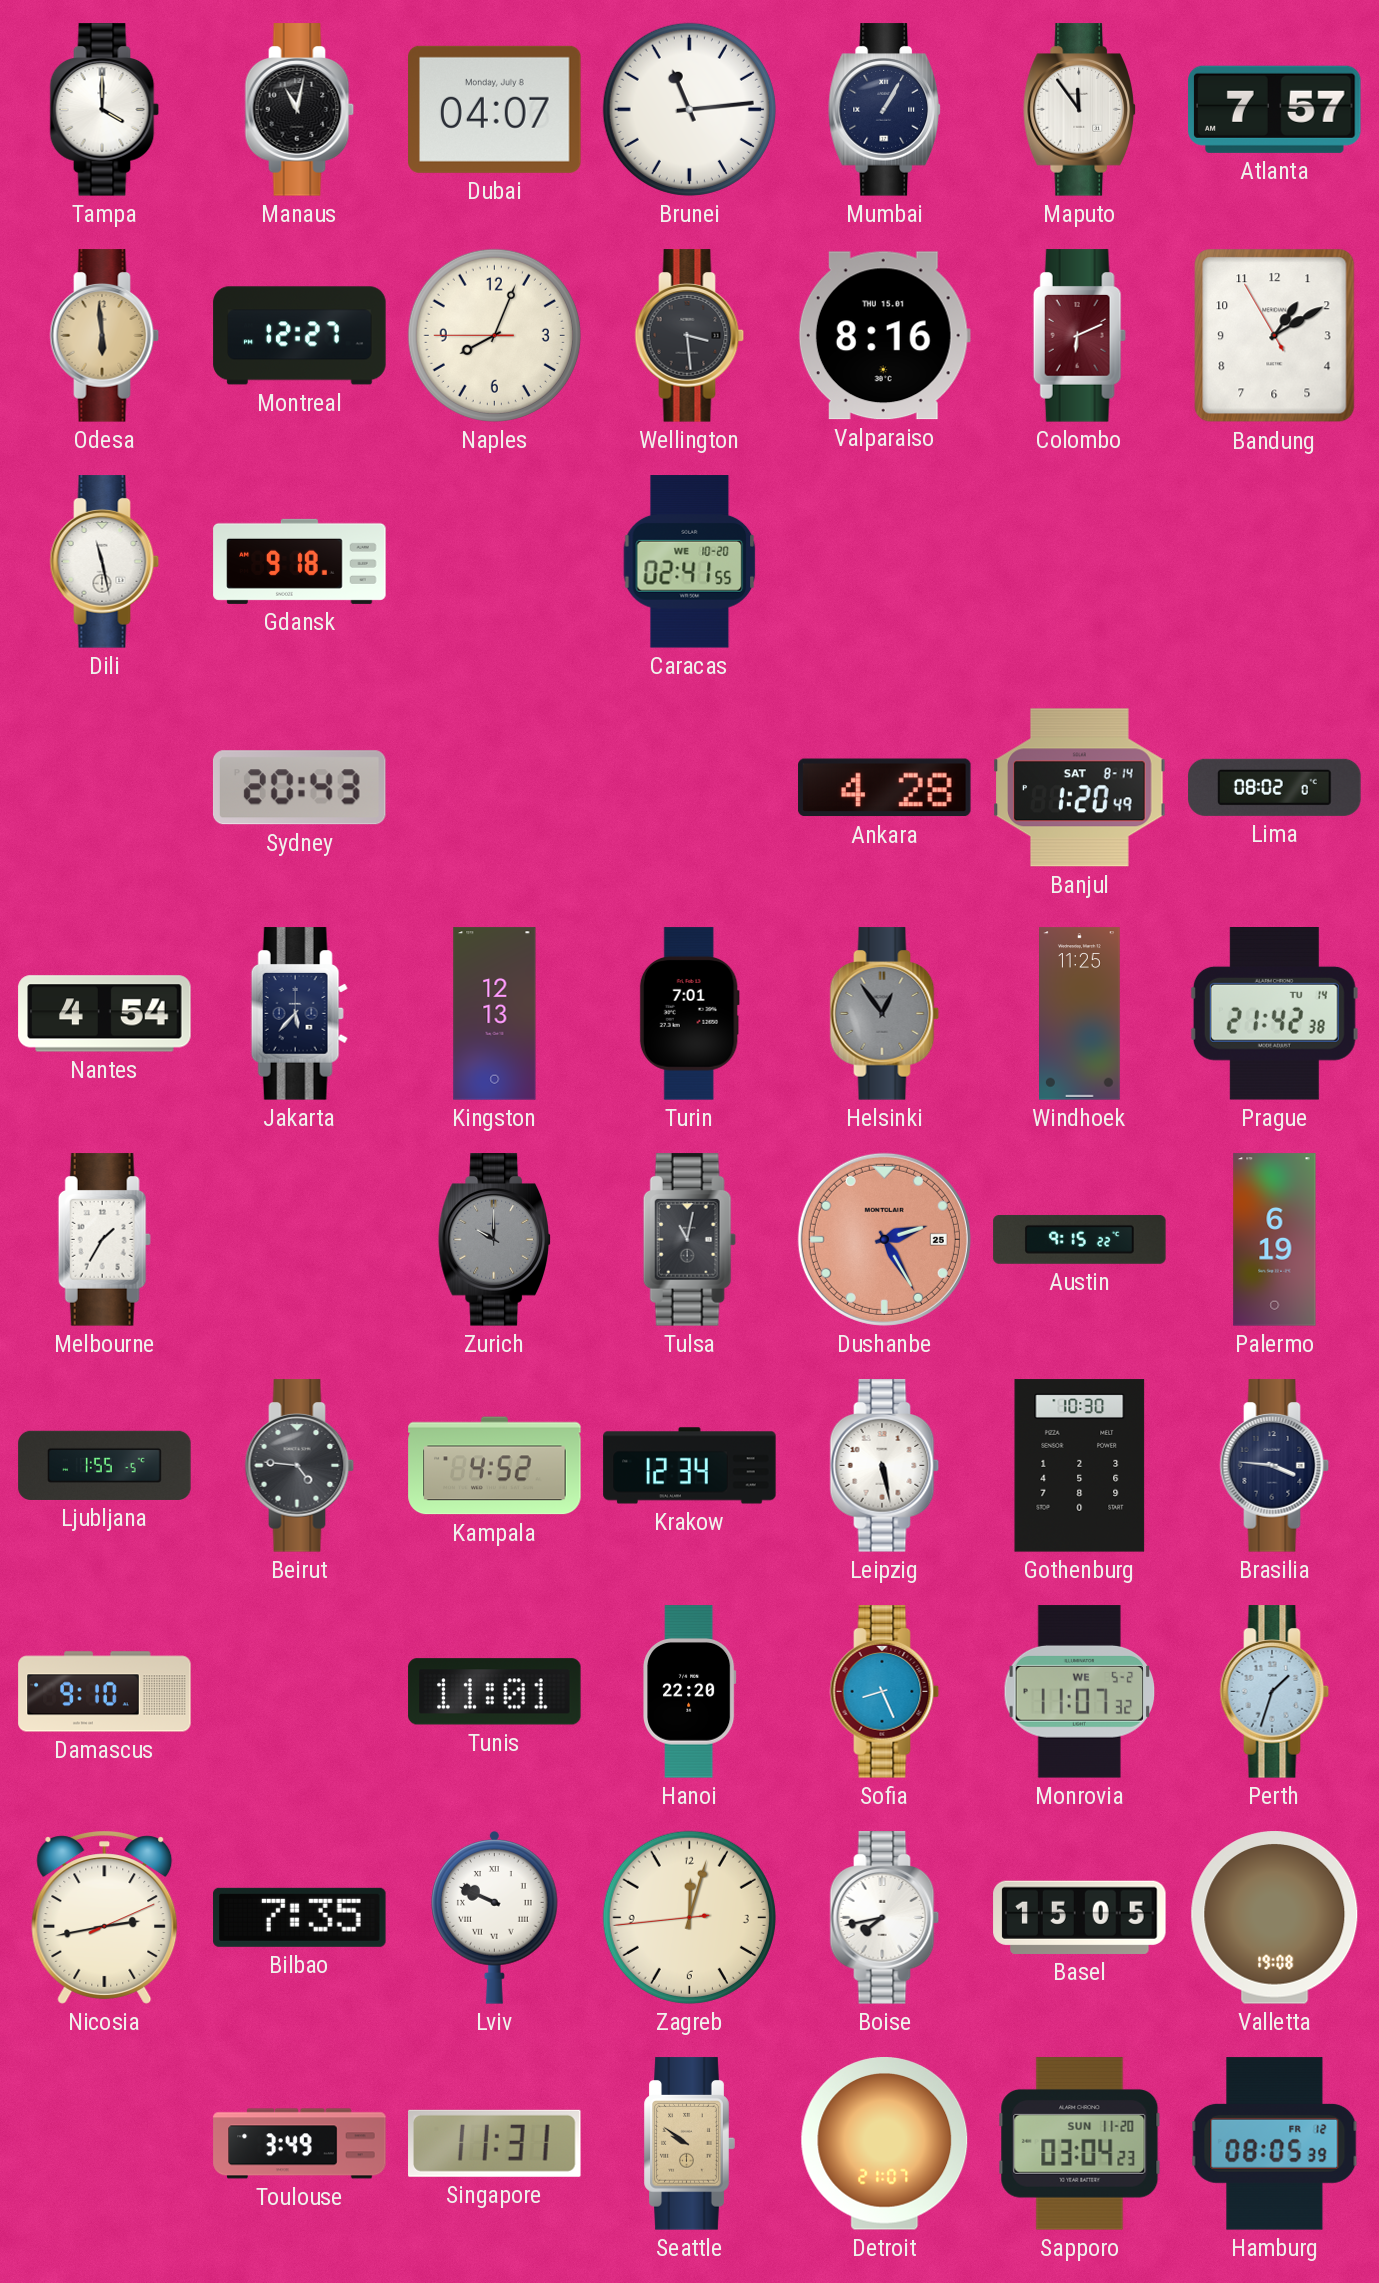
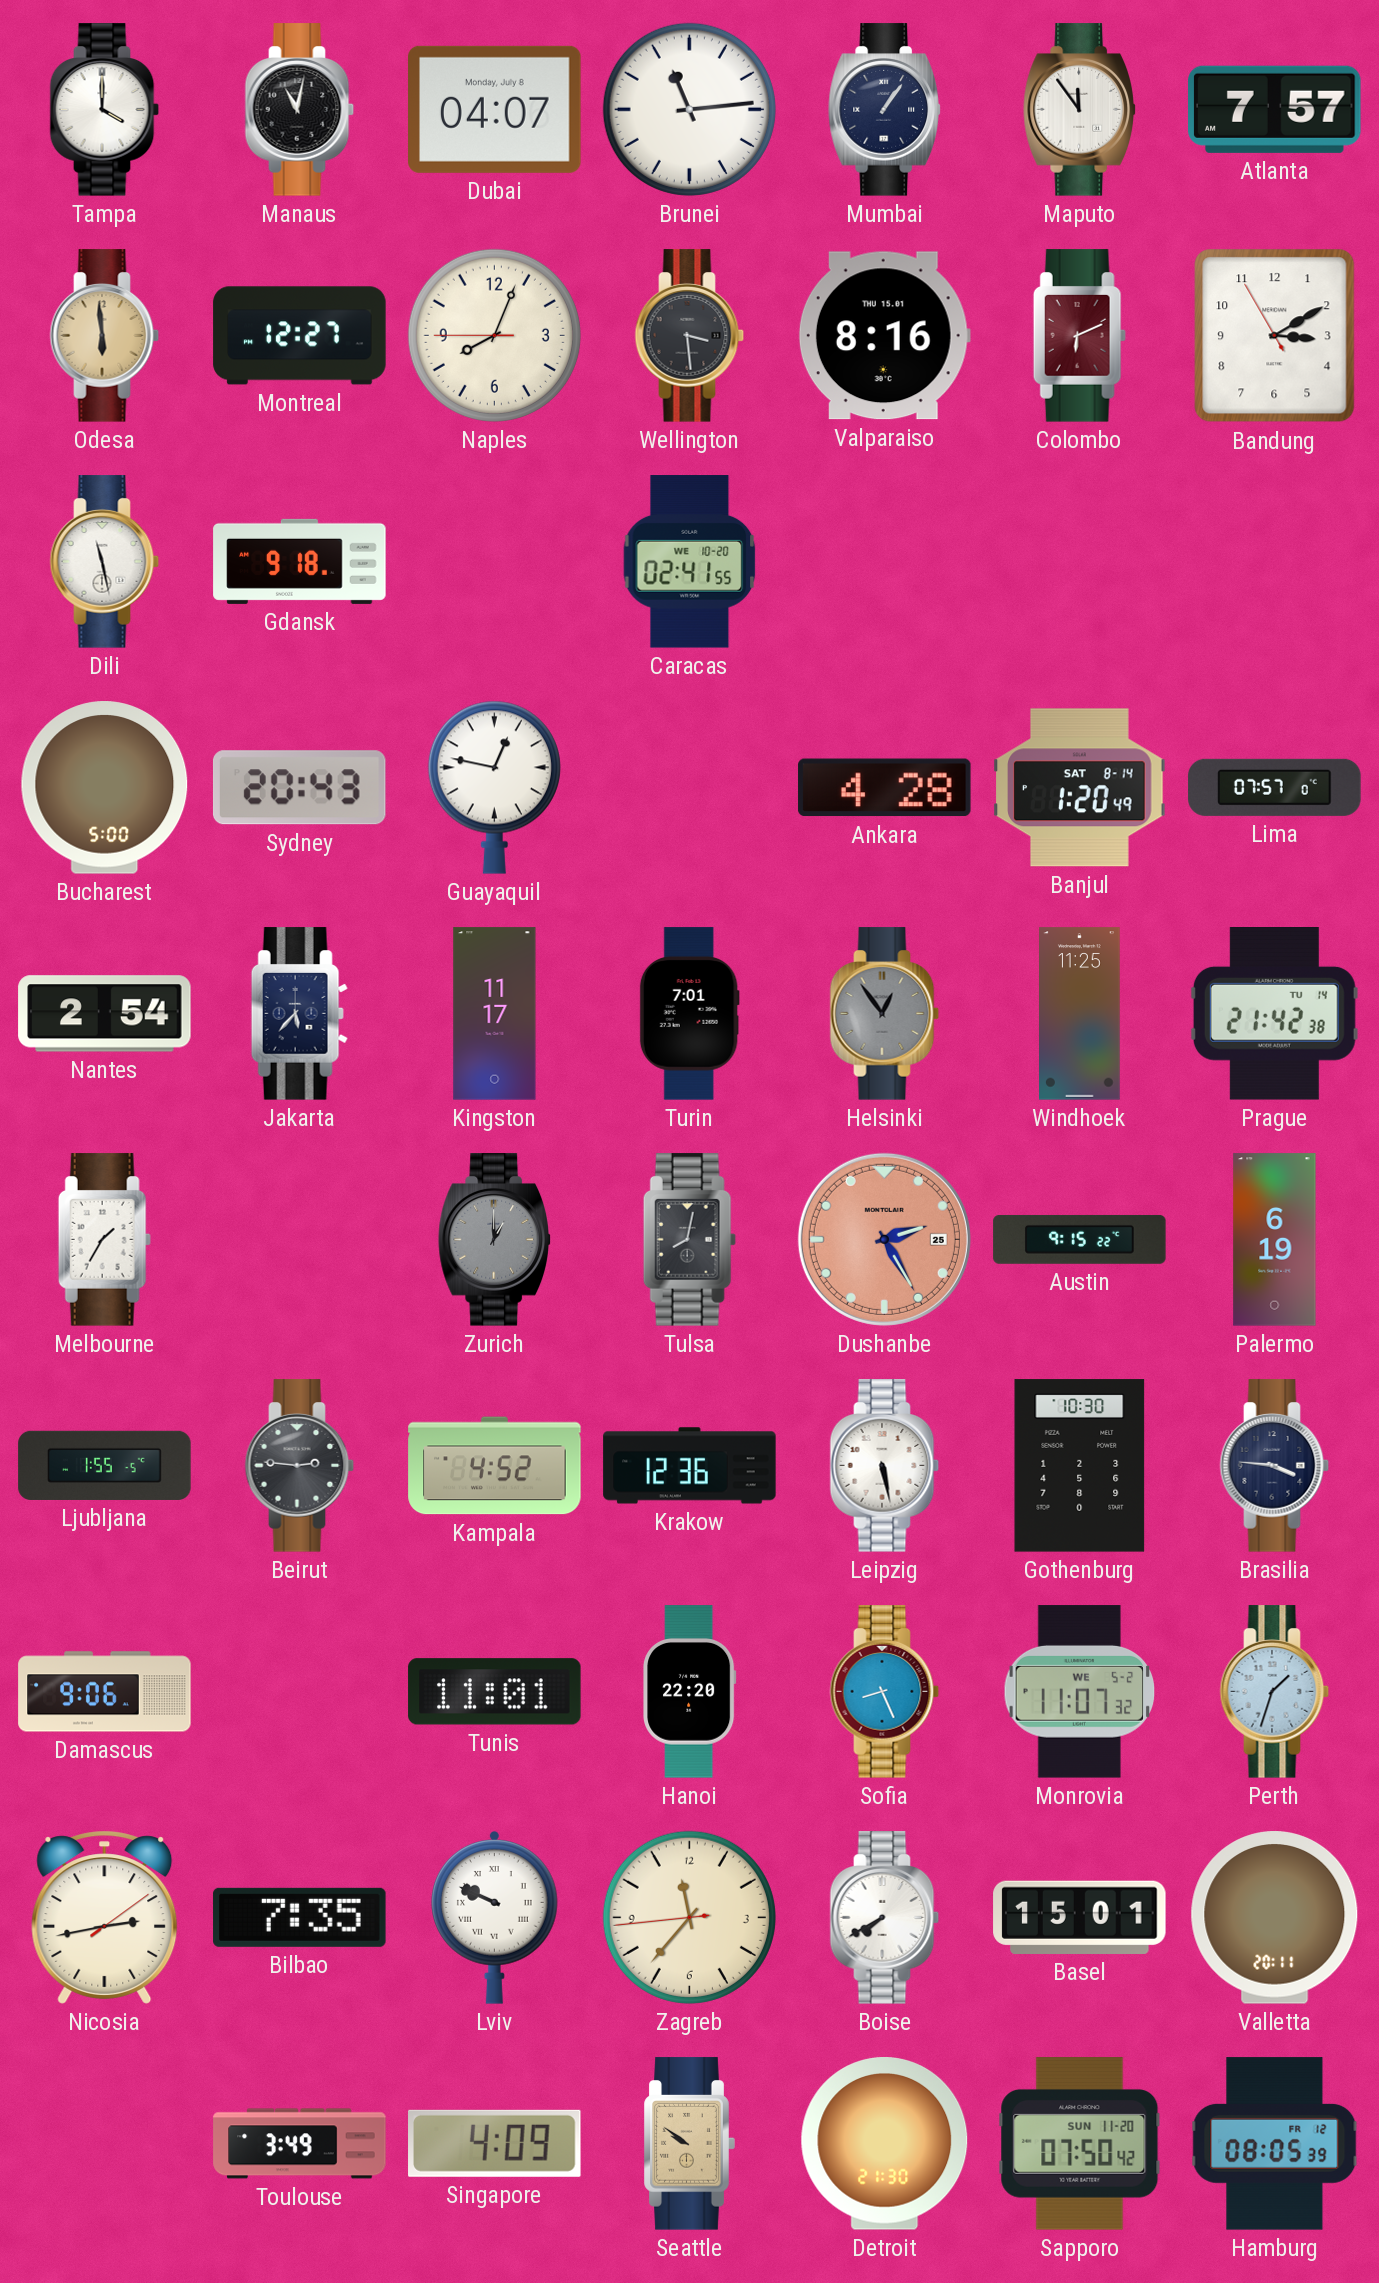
Mumbai: 1:05 -> 1:06 (884, 110)
Bandung: 1:09 -> 3:09 (1275, 336)
Bucharest: none -> 5:00 (105, 788)
Guayaquil: none -> 12:47 (494, 787)
Lima: 08:02 -> 07:57 (1275, 787)
Nantes: 4:54 -> 2:54 (105, 1014)
Kingston: 12:13 -> 11:17 (495, 1014)
Zurich: 10:00 -> 1:00 (494, 1240)
Tulsa: 11:02 -> 8:02 (689, 1240)
Beirut: 4:46 -> 2:46 (300, 1466)
Krakow: 12:34 -> 12:36 (690, 1466)
Damascus: 9:10 -> 9:06 (105, 1692)
Nicosia: 2:43:11 -> 2:43:09 (105, 1917)
Zagreb: 12:02 -> 11:36 (689, 1917)
Boise: 7:43 -> 7:40 (885, 1918)
Basel: 15:05 -> 15:01 (1080, 1917)
Valletta: 19:08 -> 20:11 (1275, 1918)
Singapore: 11:31 -> 4:09 (495, 2143)
Detroit: 21:07 -> 21:30 (885, 2144)
Sapporo: 03:04 -> 07:50 (1080, 2144)
